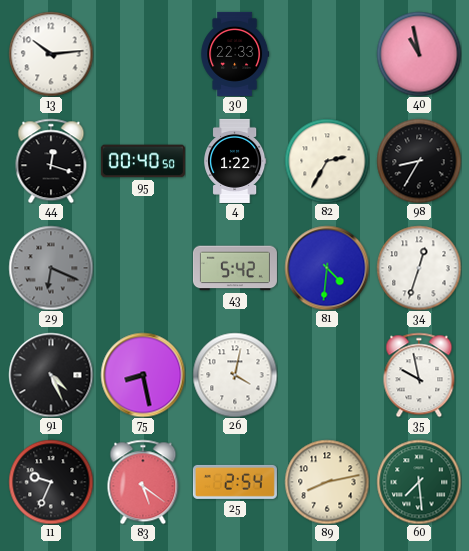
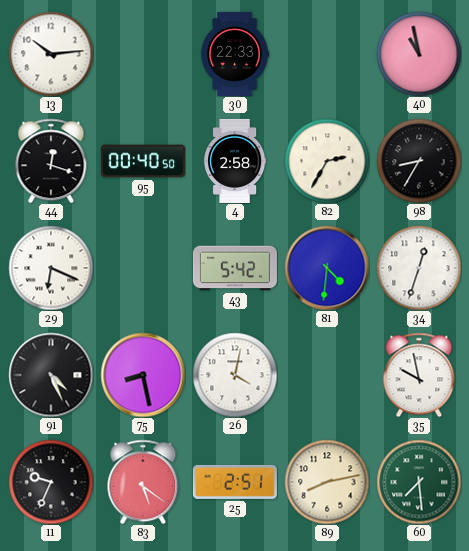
4: 1:22 -> 2:58 (235, 161)
29 dial: grey -> white (51, 268)
25: 2:54 -> 2:51 (235, 482)
